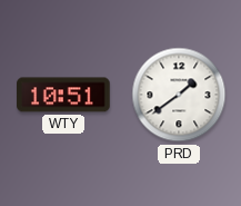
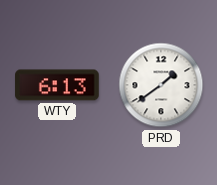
WTY: 10:51 -> 6:13 (57, 85)
